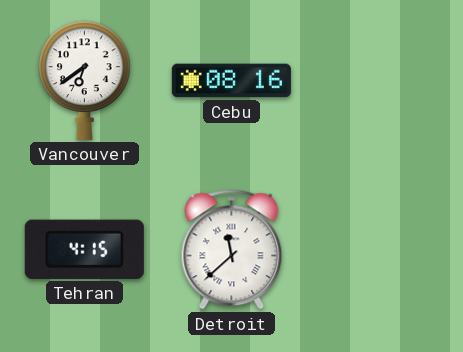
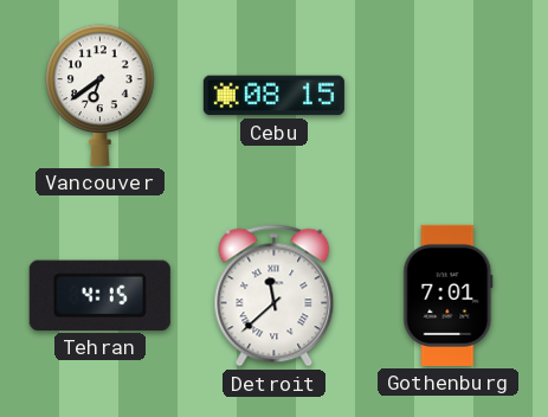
Cebu: 08:16 -> 08:15 (273, 96)
Gothenburg: none -> 7:01 (449, 295)
